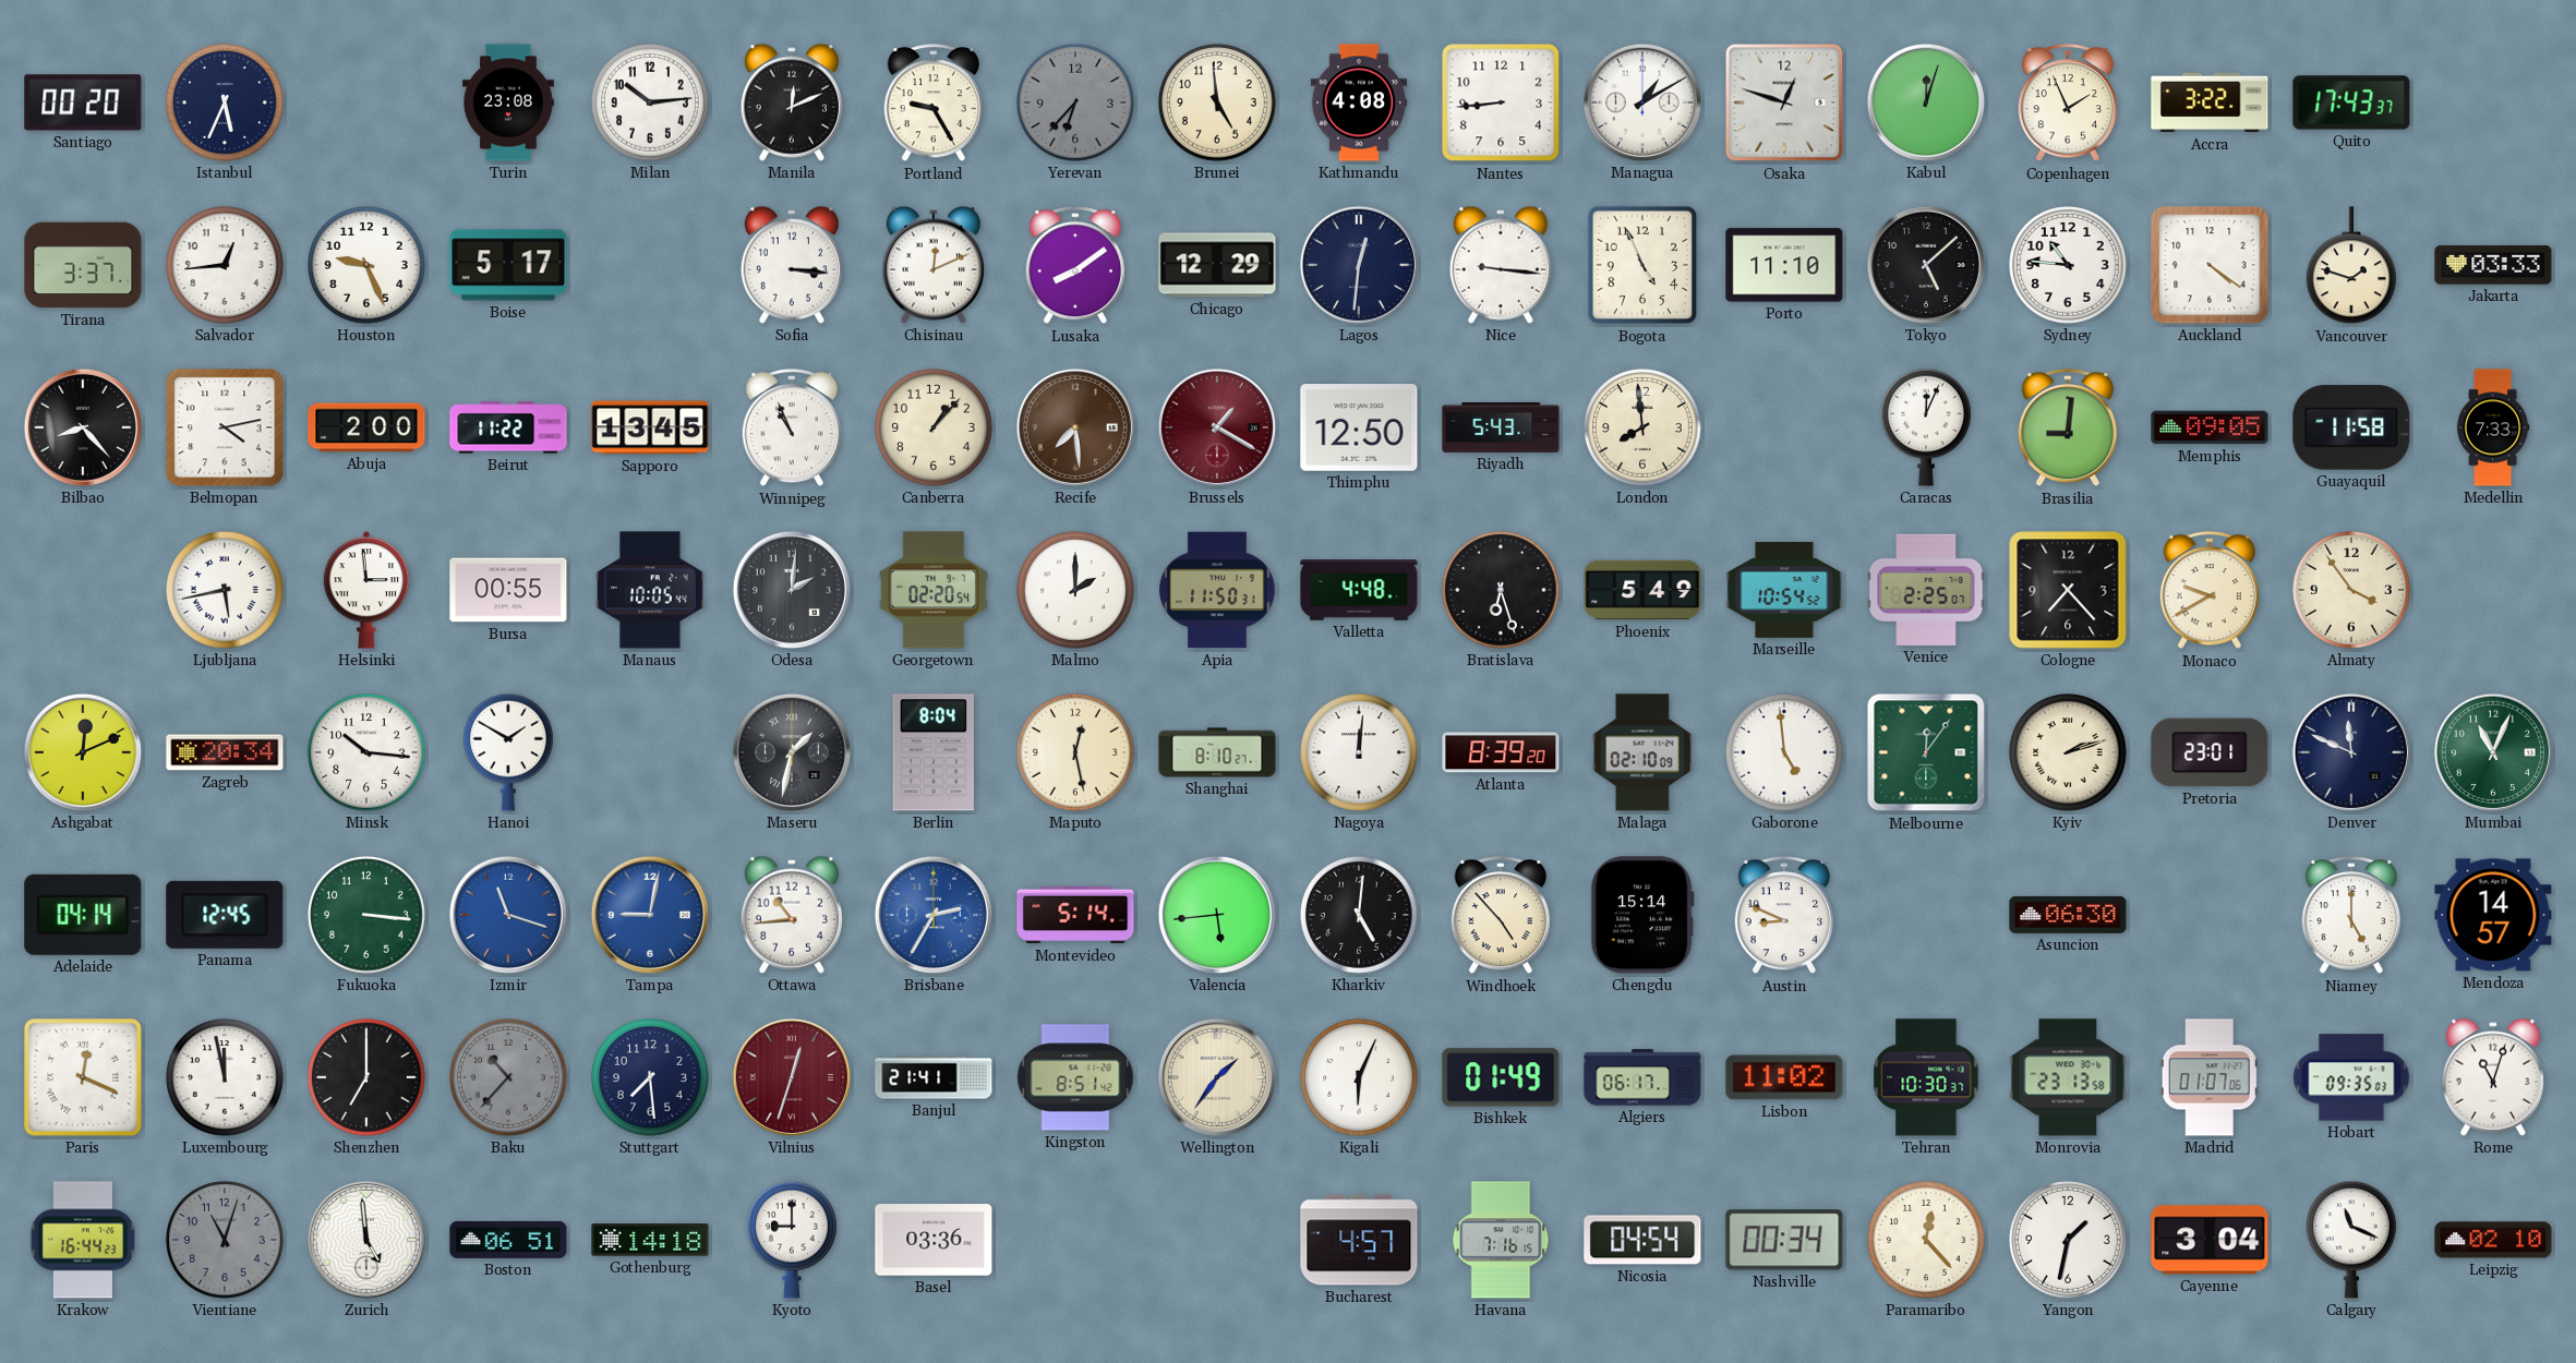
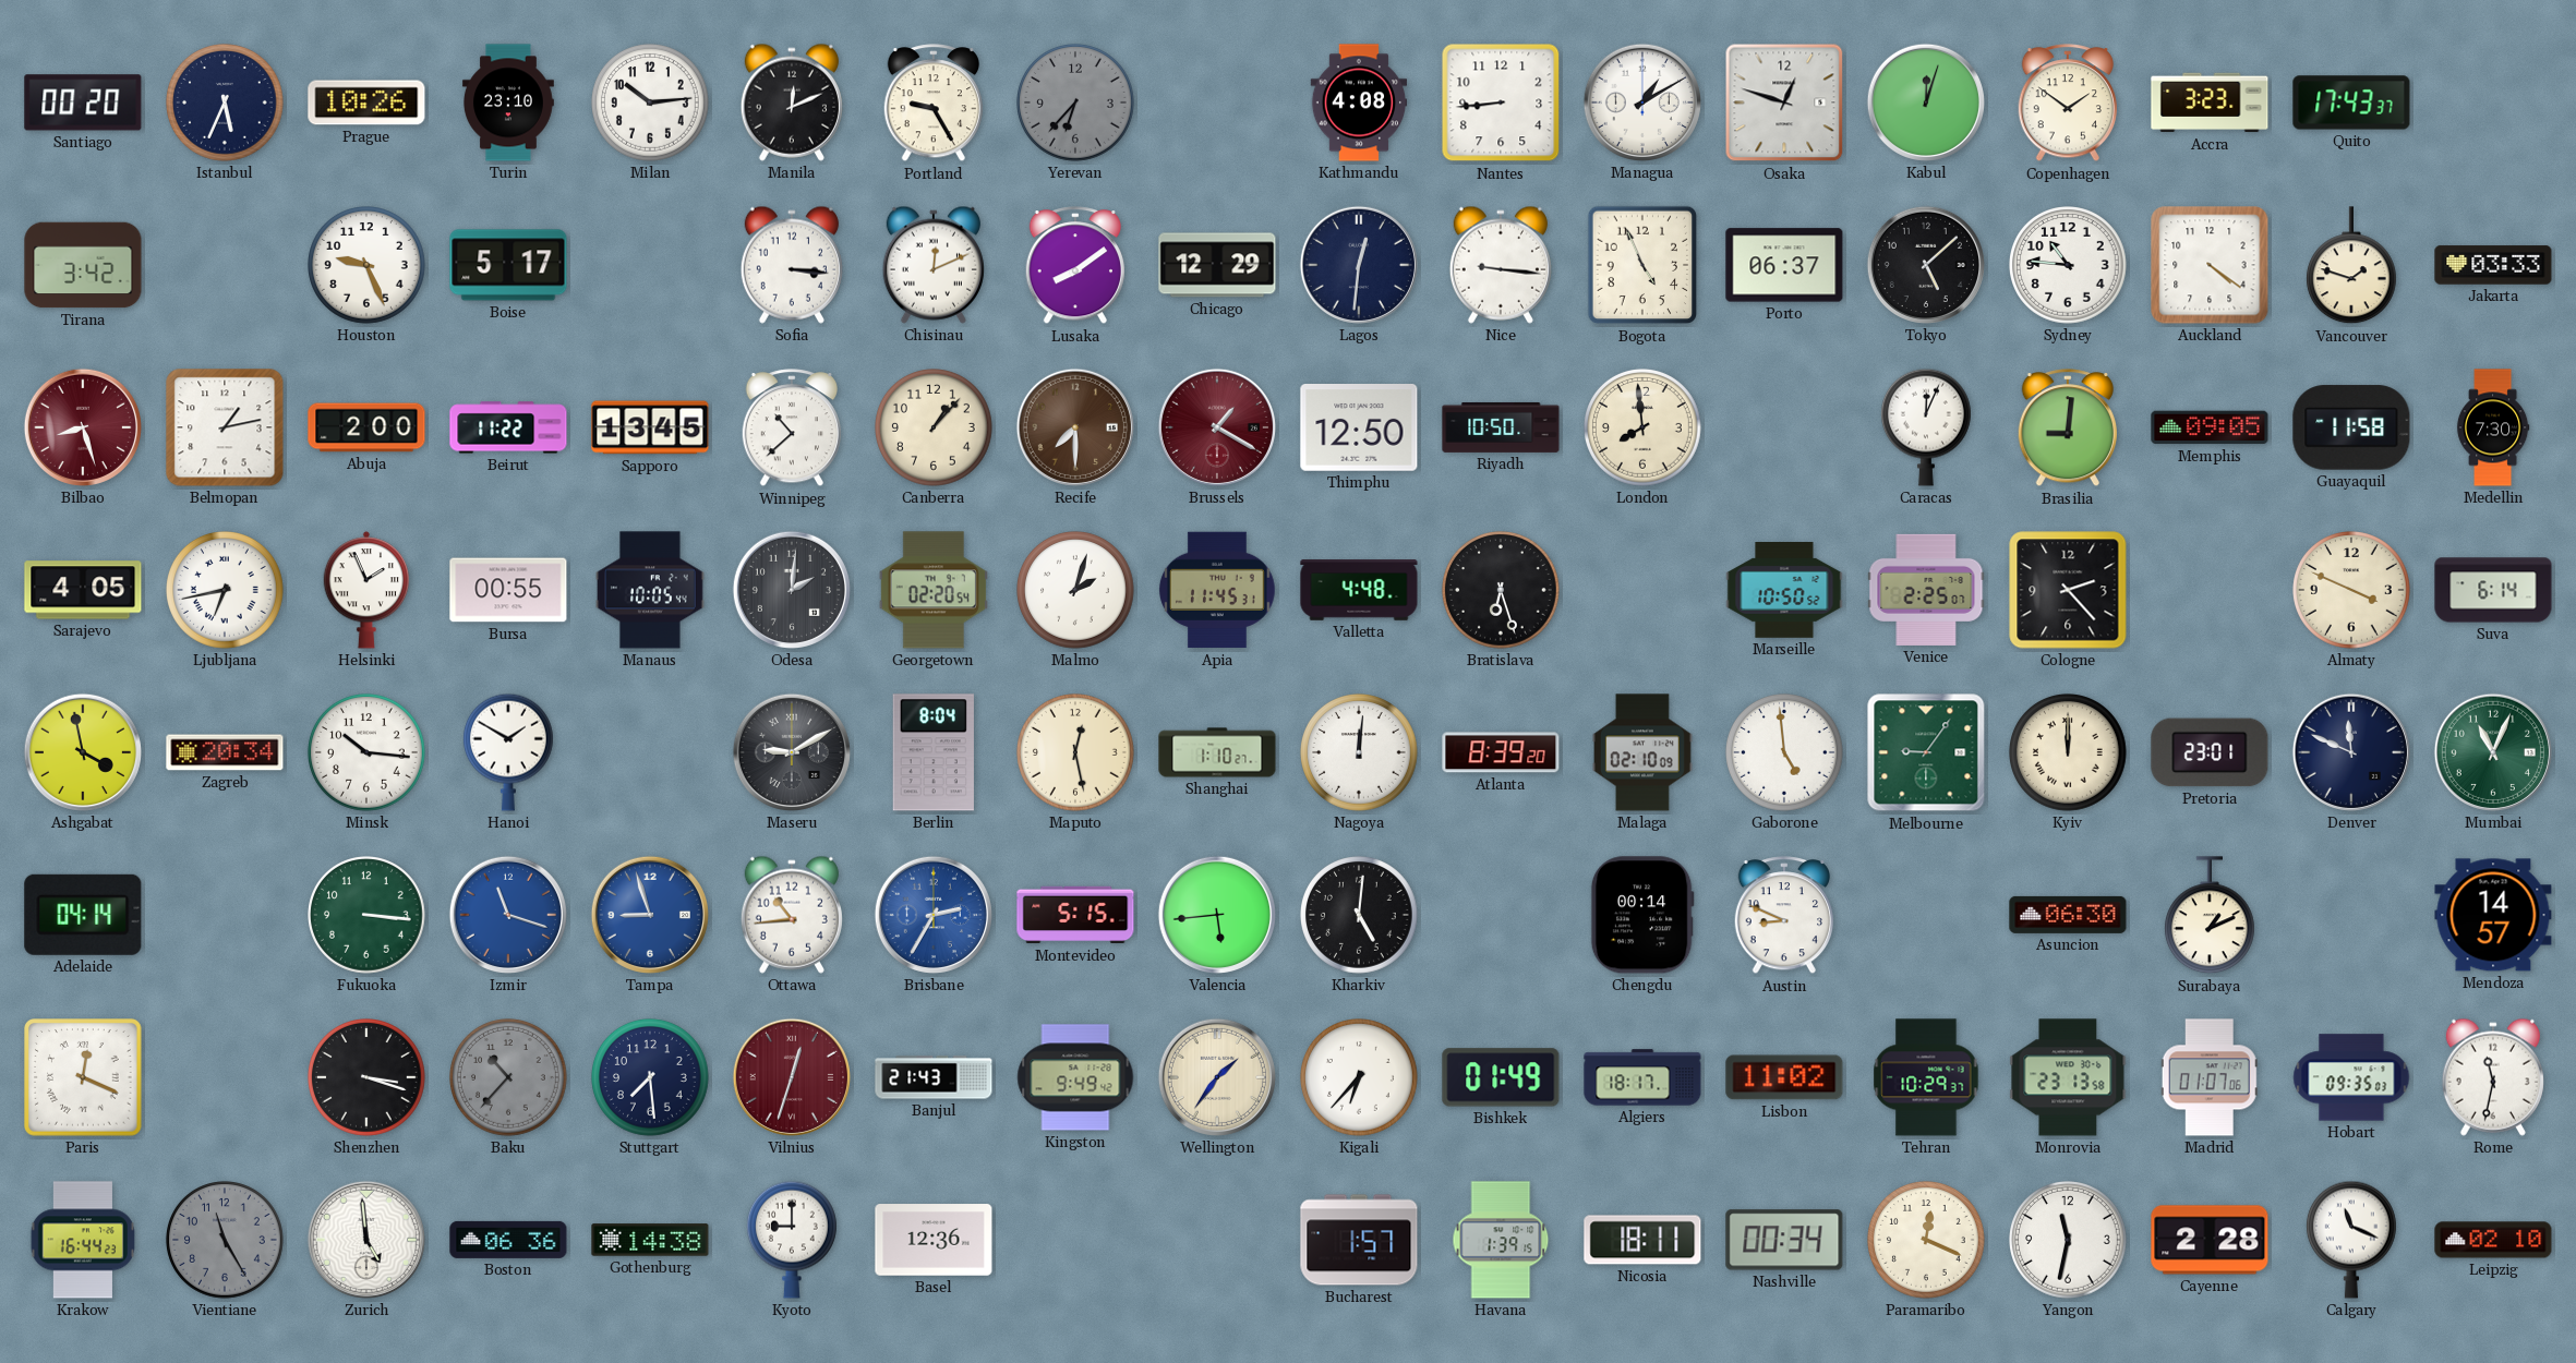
Prague: none -> 10:26 (366, 102)
Turin: 23:08 -> 23:10 (508, 102)
Brunei: 4:59 -> none (1218, 104)
Copenhagen: 1:56 -> 1:51 (2067, 104)
Accra: 3:22 -> 3:23 (2210, 102)
Tirana: 3:37 -> 3:42 (83, 265)
Salvador: 12:44 -> none (226, 266)
Porto: 11:10 -> 06:37 (1784, 265)
Bilbao: 8:23 -> 8:27 (83, 427)
Bilbao dial: black -> burgundy (83, 427)
Belmopan: 4:13 -> 1:13 (225, 427)
Winnipeg: 10:56 -> 10:38 (791, 429)
Recife: 7:29 -> 7:30 (1075, 427)
Riyadh: 5:43 -> 10:50 (1501, 427)
Medellin: 7:33 -> 7:30 (2493, 427)
Sarajevo: none -> 4:05 (83, 590)
Ljubljana: 5:43 -> 6:43 (226, 591)
Helsinki: 2:59 -> 1:56 (366, 590)
Malmo: 2:00 -> 2:03 (1076, 591)
Apia: 11:50 -> 11:45 (1217, 590)
Phoenix: 5:49 -> none (1642, 590)
Marseille: 10:54 -> 10:50 (1784, 591)
Cologne: 7:23 -> 2:23 (2068, 590)
Monaco: 9:40 -> none (2208, 591)
Almaty: 3:54 -> 3:49 (2352, 591)
Suva: none -> 6:14 (2493, 590)
Ashgabat: 12:11 -> 3:58 (83, 752)
Maseru: 1:32 -> 9:10 (792, 752)
Shanghai: 8:10 -> 1:10 (1217, 752)
Melbourne: 12:06 -> 9:06 (1926, 752)
Kyiv: 2:12 -> 12:00 (2069, 753)
Panama: 12:45 -> none (225, 915)
Tampa: 9:02 -> 8:57 (650, 915)
Montevideo: 5:14 -> 5:15 (1075, 915)
Windhoek: 4:53 -> none (1500, 916)
Chengdu: 15:14 -> 00:14 (1642, 915)
Surabaya: none -> 1:11 (2210, 916)
Niamey: 5:00 -> none (2350, 916)
Luxembourg: 11:58 -> none (226, 1078)
Shenzhen: 7:00 -> 3:18 (368, 1078)
Banjul: 21:41 -> 21:43 (934, 1077)
Kingston: 8:51 -> 9:49 (1075, 1077)
Kigali: 6:04 -> 6:37 (1360, 1078)
Algiers: 06:17 -> 18:17 (1642, 1077)
Tehran: 10:30 -> 10:29 (1926, 1077)
Rome: 11:03 -> 11:32 (2493, 1077)
Vientiane: 11:03 -> 11:25 (226, 1241)
Boston: 06:51 -> 06:36 (508, 1240)
Gothenburg: 14:18 -> 14:38 (650, 1240)
Basel: 03:36 -> 12:36 (934, 1240)
Bucharest: 4:57 -> 1:57 (1359, 1240)
Havana: 7:16 -> 1:39 (1501, 1240)
Nicosia: 04:54 -> 18:11 (1642, 1240)
Paramaribo: 12:23 -> 12:19 (1927, 1241)
Yangon: 1:32 -> 11:32 (2069, 1241)
Cayenne: 3:04 -> 2:28 (2210, 1240)
